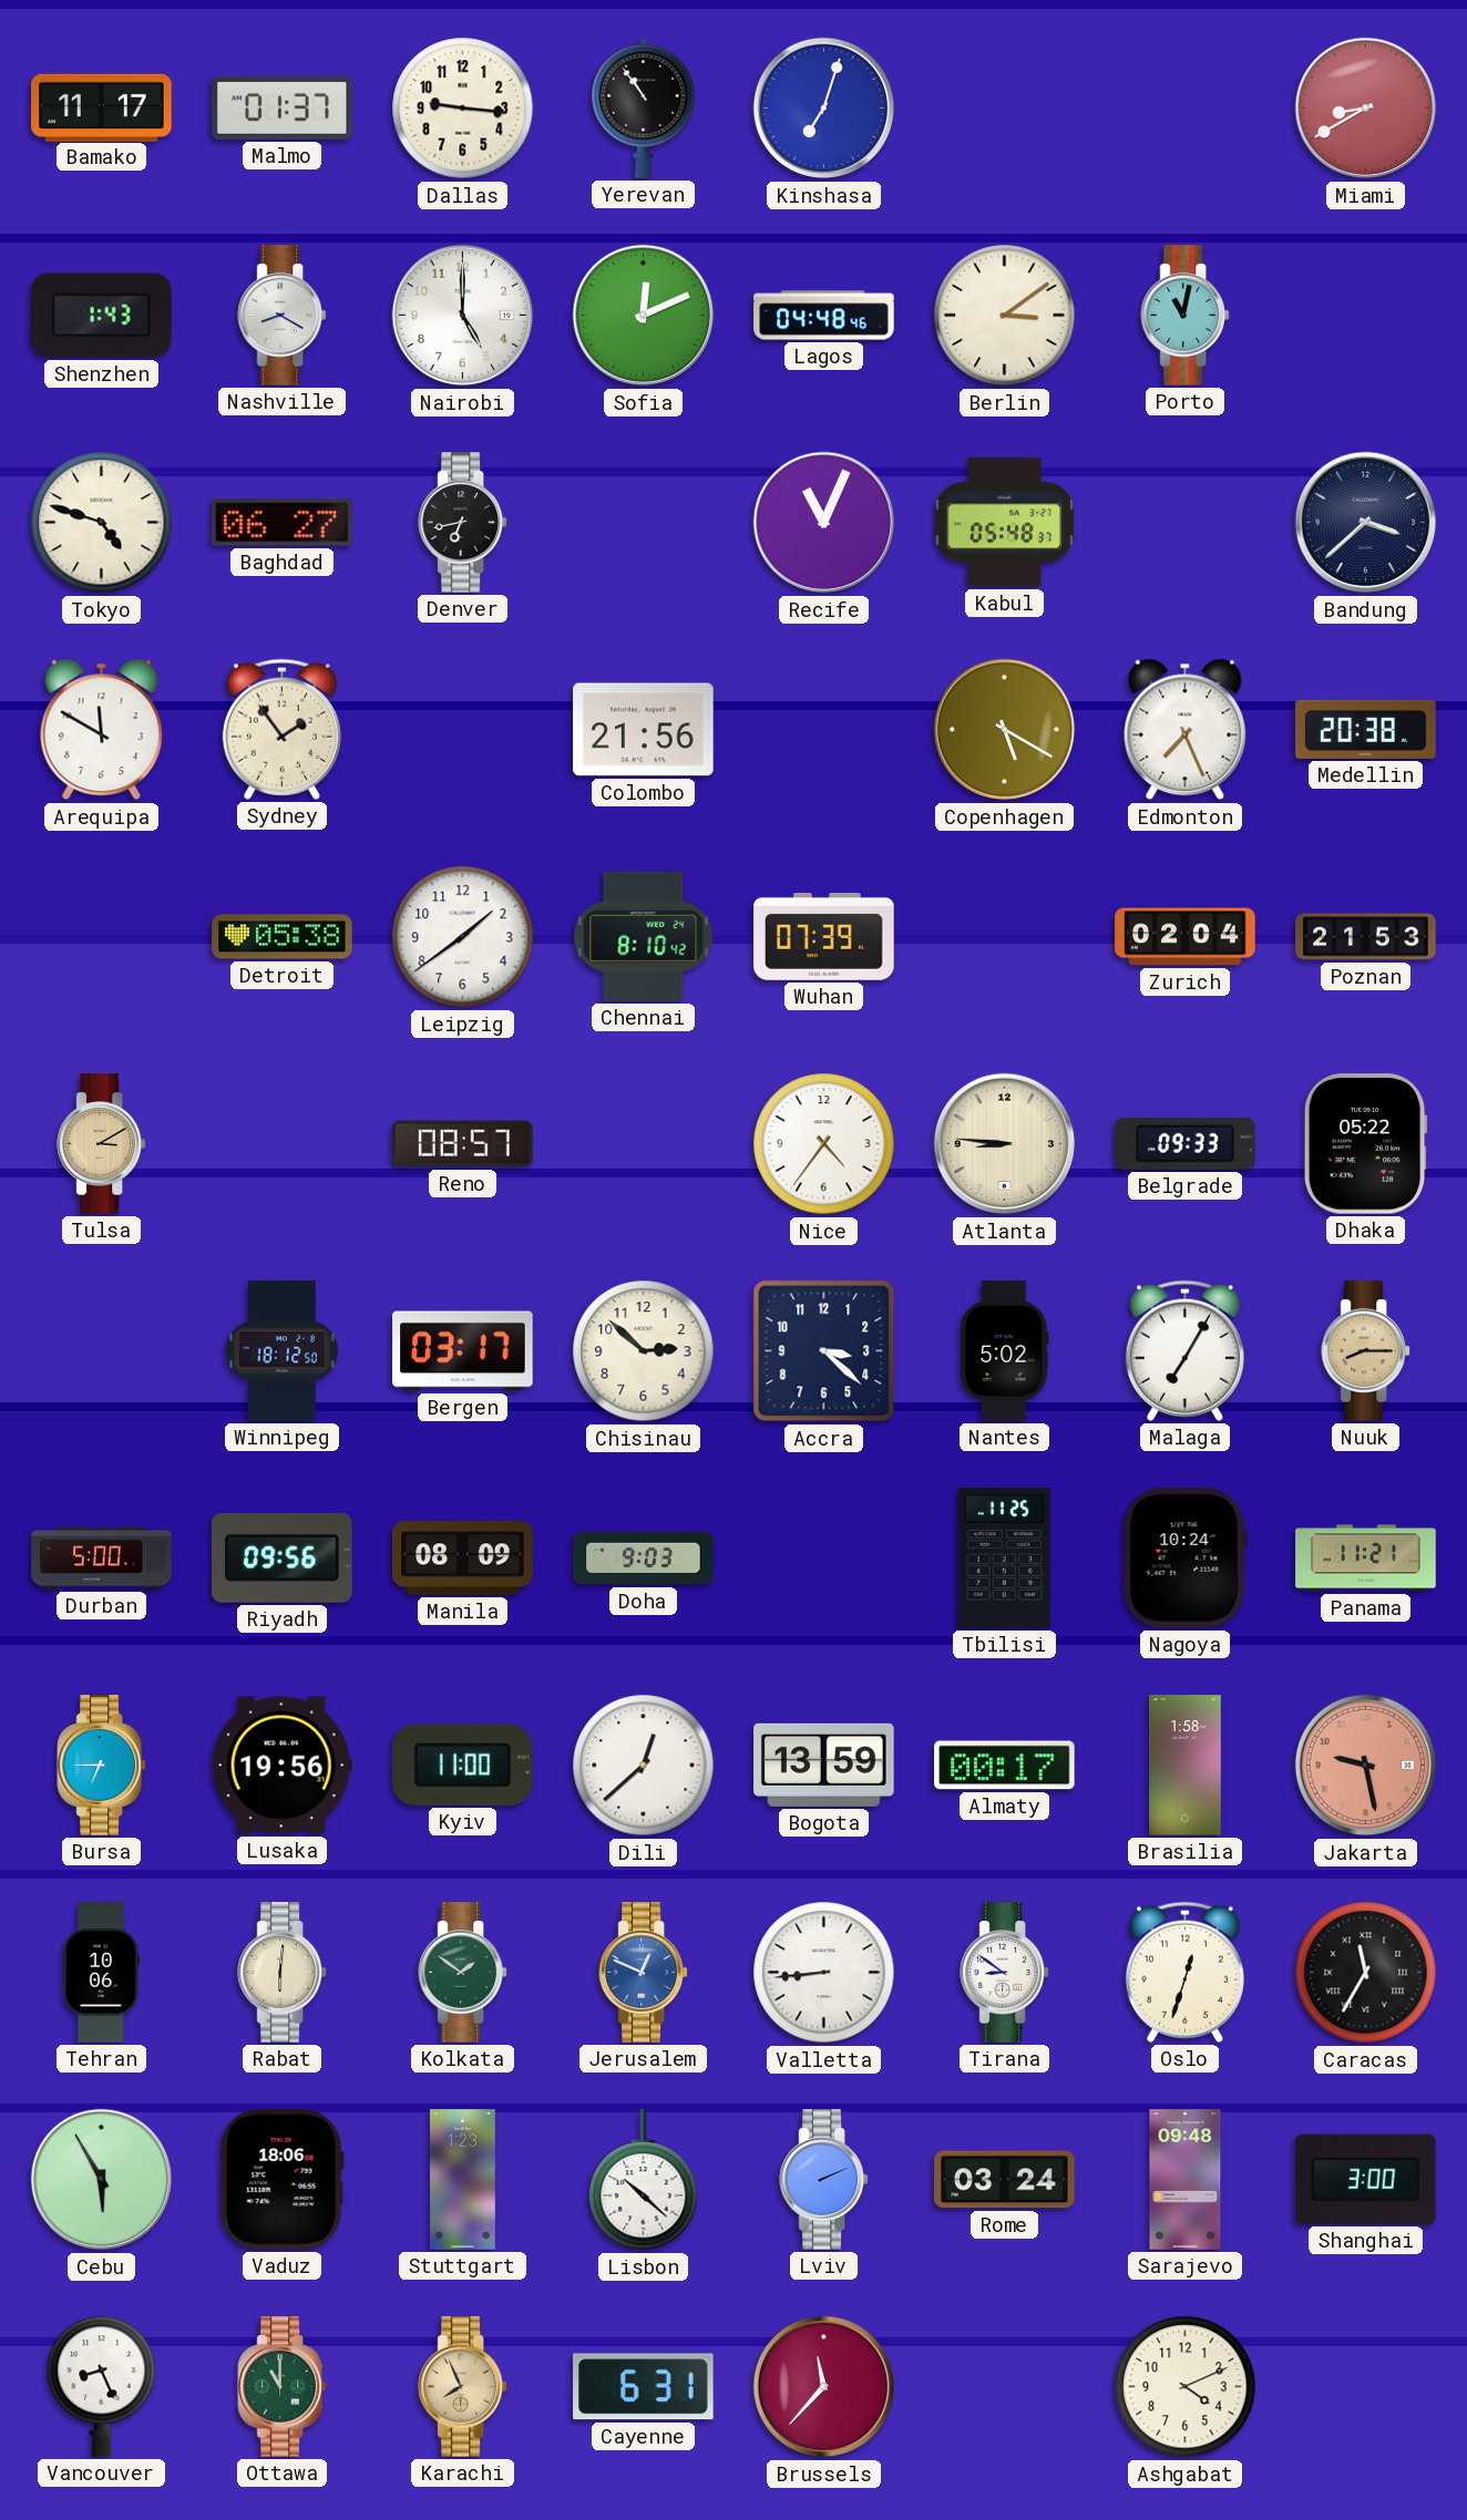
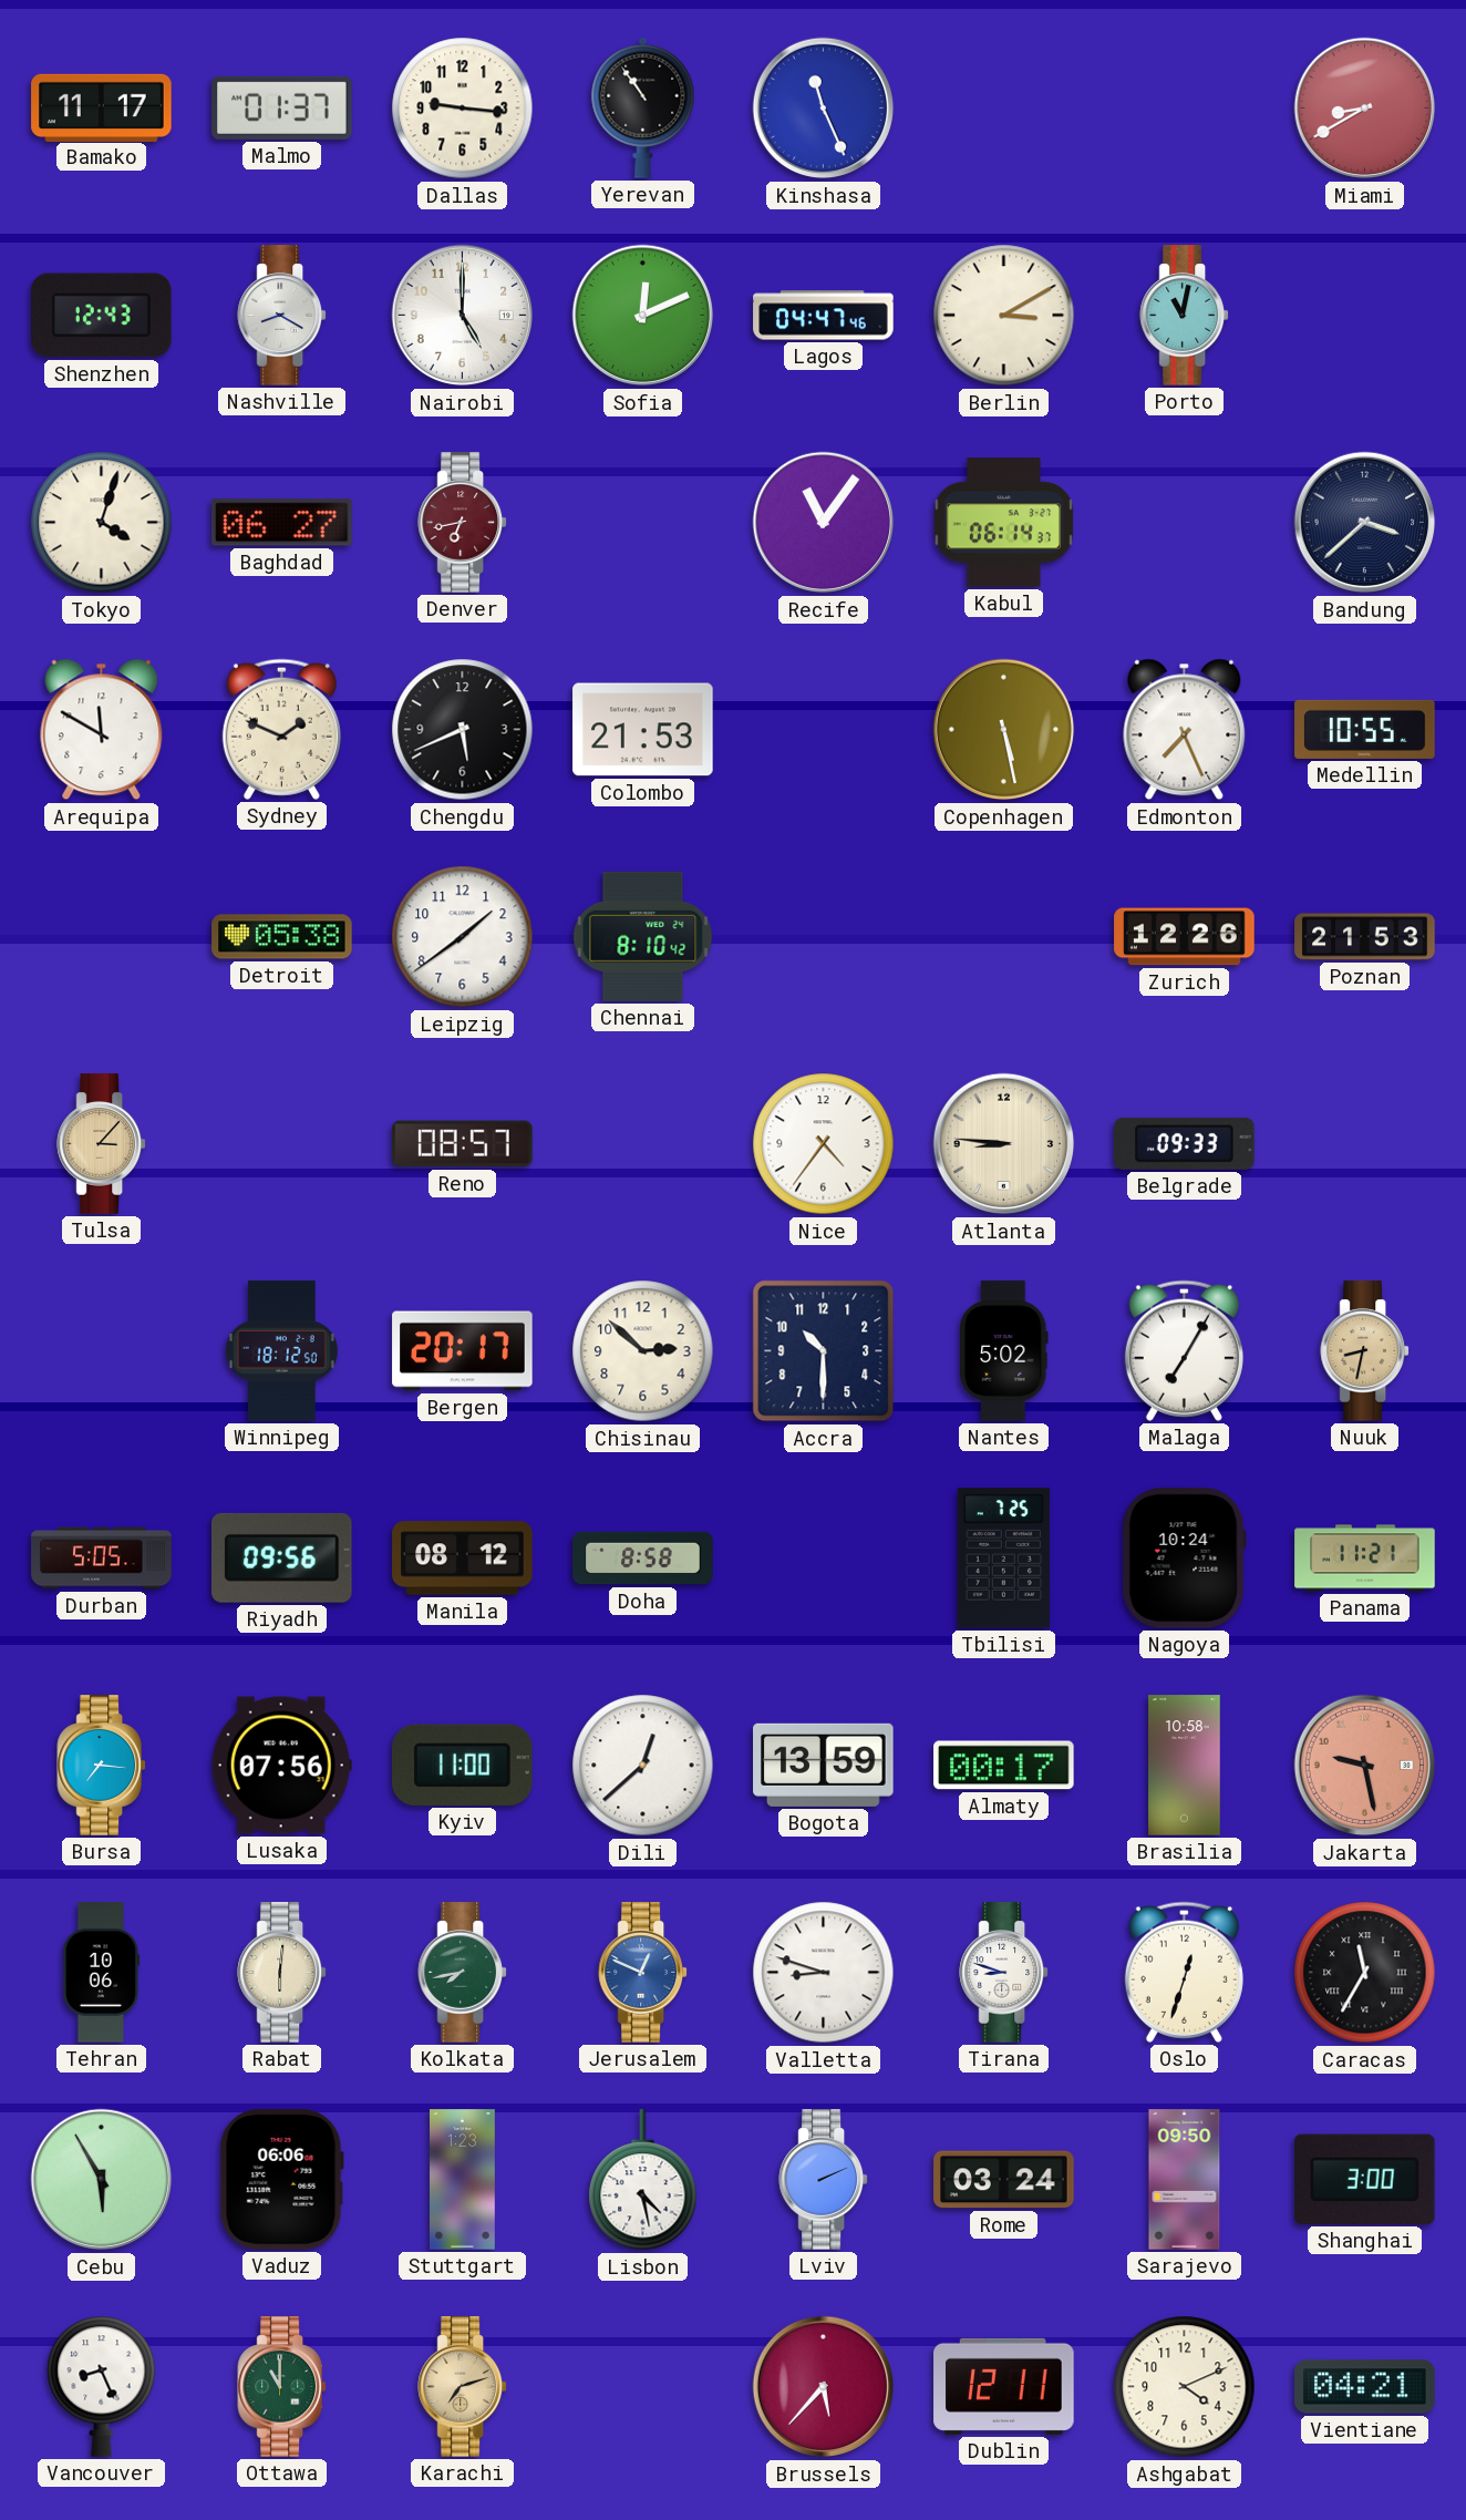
Kinshasa: 7:03 -> 11:26 (824, 109)
Shenzhen: 1:43 -> 12:43 (102, 316)
Lagos: 04:48 -> 04:47 (824, 316)
Berlin: 3:09 -> 3:10 (1004, 316)
Tokyo: 4:48 -> 4:03 (102, 523)
Denver dial: black -> burgundy (462, 523)
Recife: 11:04 -> 11:06 (824, 523)
Kabul: 05:48 -> 06:14 (1003, 523)
Sydney: 1:54 -> 1:49 (281, 729)
Chengdu: none -> 5:41 (463, 730)
Colombo: 21:56 -> 21:53 (643, 730)
Copenhagen: 5:20 -> 5:28 (1004, 730)
Medellin: 20:38 -> 10:55 (1365, 729)
Wuhan: 07:39 -> none (824, 936)
Zurich: 02:04 -> 12:26 (1185, 937)
Tulsa: 3:10 -> 3:07 (101, 1144)
Dhaka: 05:22 -> none (1365, 1144)
Bergen: 03:17 -> 20:17 (463, 1351)
Accra: 3:22 -> 10:30 (824, 1351)
Nuuk: 8:15 -> 8:32 (1364, 1351)
Durban: 5:00 -> 5:05 (102, 1559)
Manila: 08:09 -> 08:12 (463, 1559)
Doha: 9:03 -> 8:58 (643, 1559)
Tbilisi: 11:25 -> 7:25 (1003, 1559)
Bursa: 6:45 -> 7:16 (101, 1766)
Lusaka: 19:56 -> 07:56 (281, 1766)
Brasilia: 1:58 -> 10:58 (1185, 1766)
Kolkata: 1:51 -> 7:43 (462, 1973)
Valletta: 8:44 -> 8:48 (824, 1973)
Tirana: 8:51 -> 8:48 (1003, 1973)
Vaduz: 18:06 -> 06:06 (281, 2180)
Lisbon: 10:22 -> 4:28 (643, 2180)
Sarajevo: 09:48 -> 09:50 (1185, 2180)
Karachi: 7:56 -> 7:12 (462, 2387)
Cayenne: 6:31 -> none (644, 2387)
Brussels: 11:37 -> 5:37 (824, 2387)
Dublin: none -> 12:11 (1004, 2386)
Vientiane: none -> 04:21 (1365, 2387)
